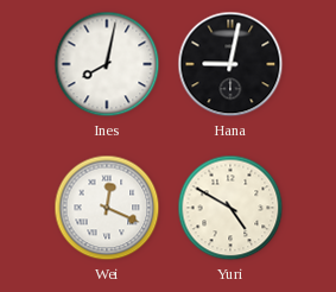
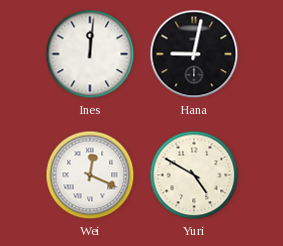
Ines: 8:02 -> 12:01 (90, 54)
